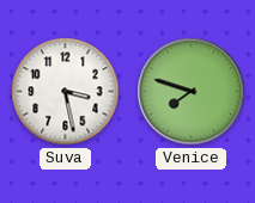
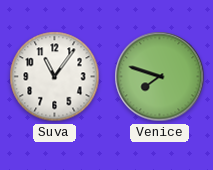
Suva: 3:28 -> 11:06 (55, 77)
